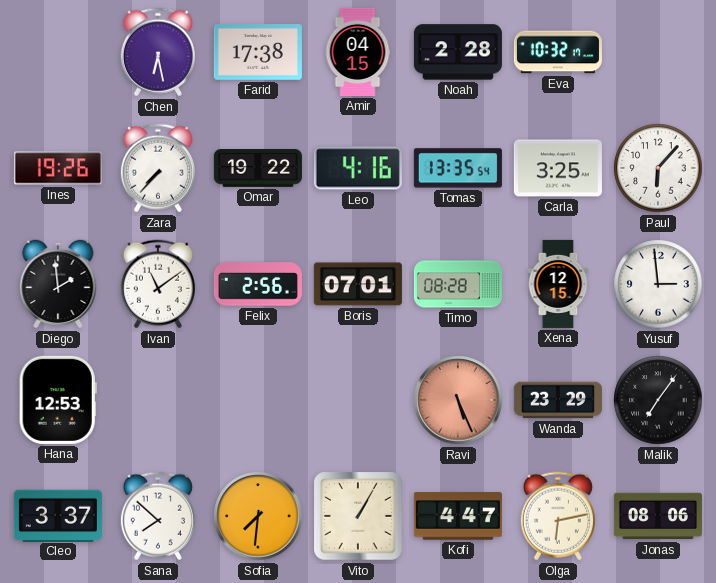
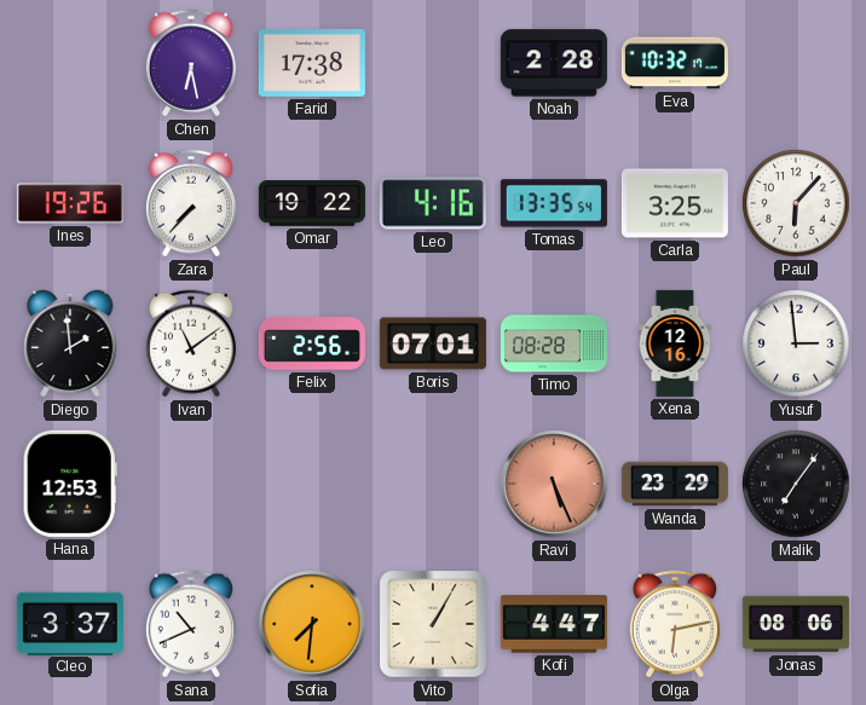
Amir: 04:15 -> none (358, 52)
Xena: 12:15 -> 12:16 (675, 343)
Sana: 7:52 -> 10:41 (191, 624)
